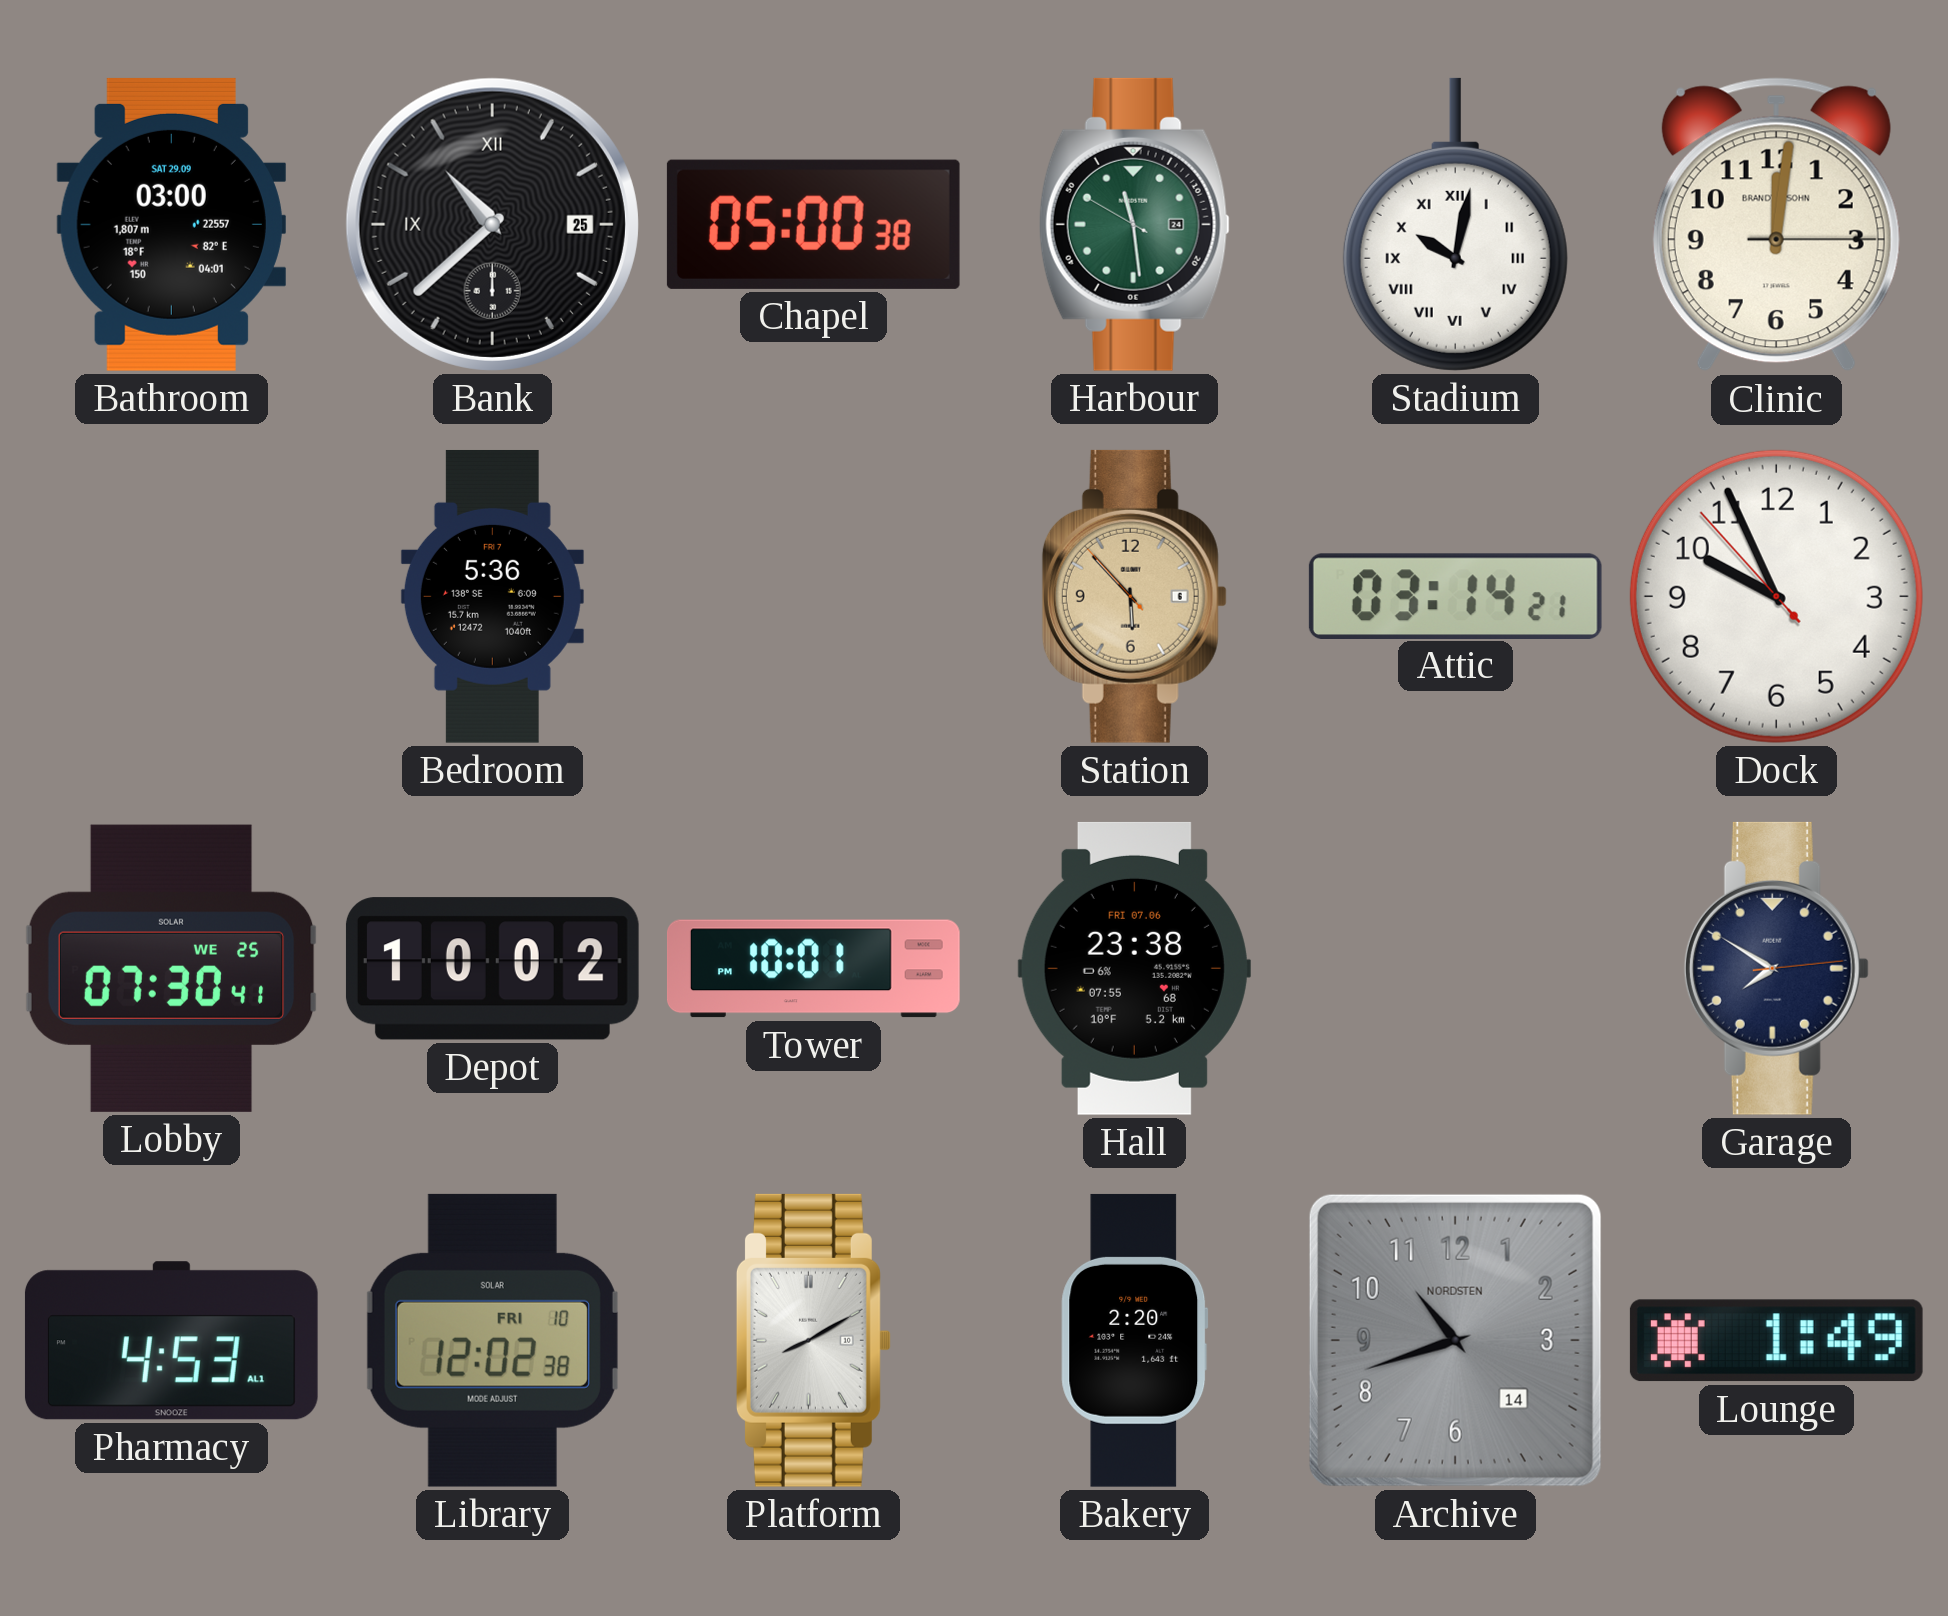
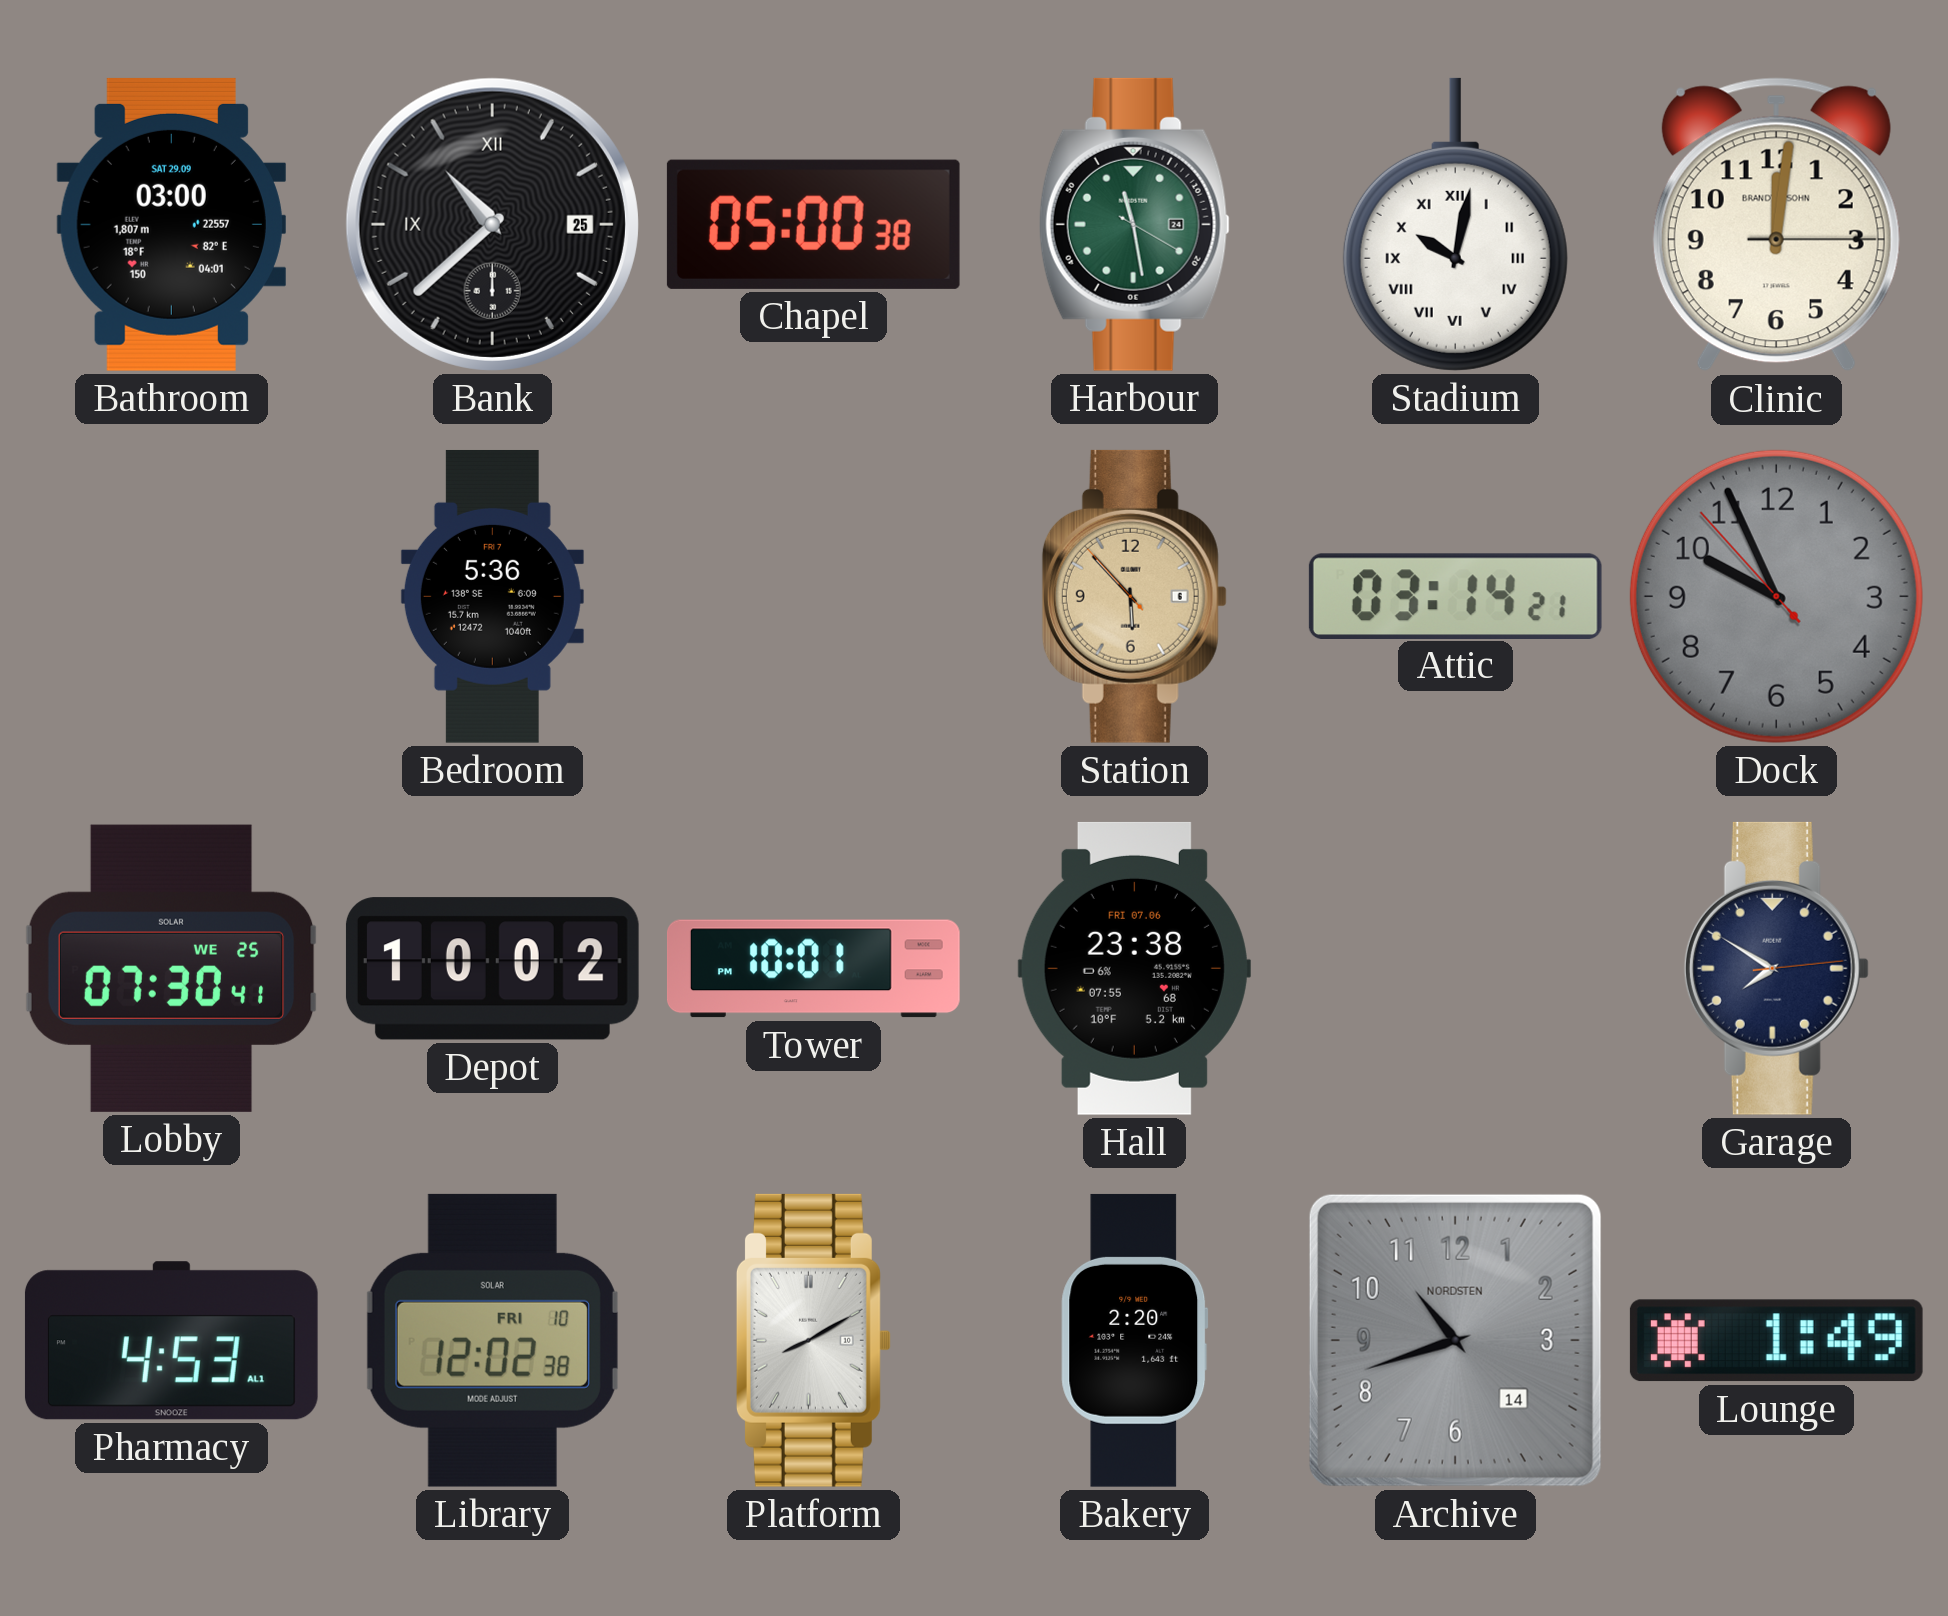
Harbour: 11:28:50 -> 11:28:20 (1134, 224)
Dock dial: white -> grey (1776, 596)
